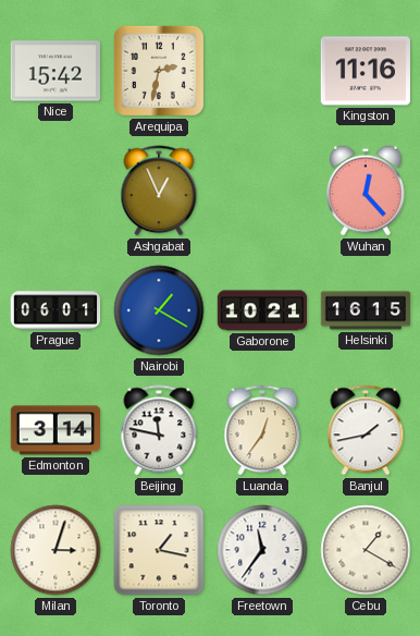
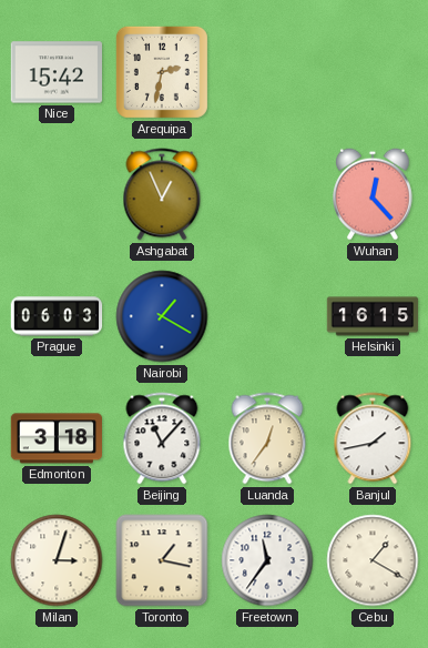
Kingston: 11:16 -> none (365, 71)
Prague: 06:01 -> 06:03 (57, 316)
Gaborone: 10:21 -> none (262, 310)
Edmonton: 3:14 -> 3:18 (55, 438)
Beijing: 11:47 -> 11:07 (162, 438)
